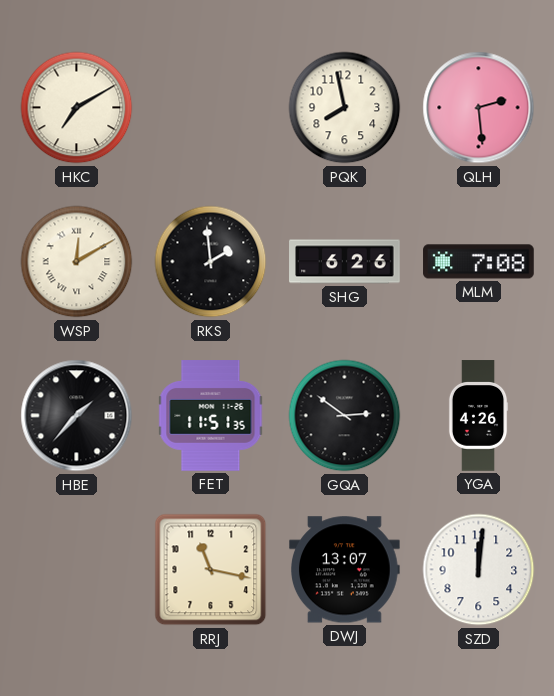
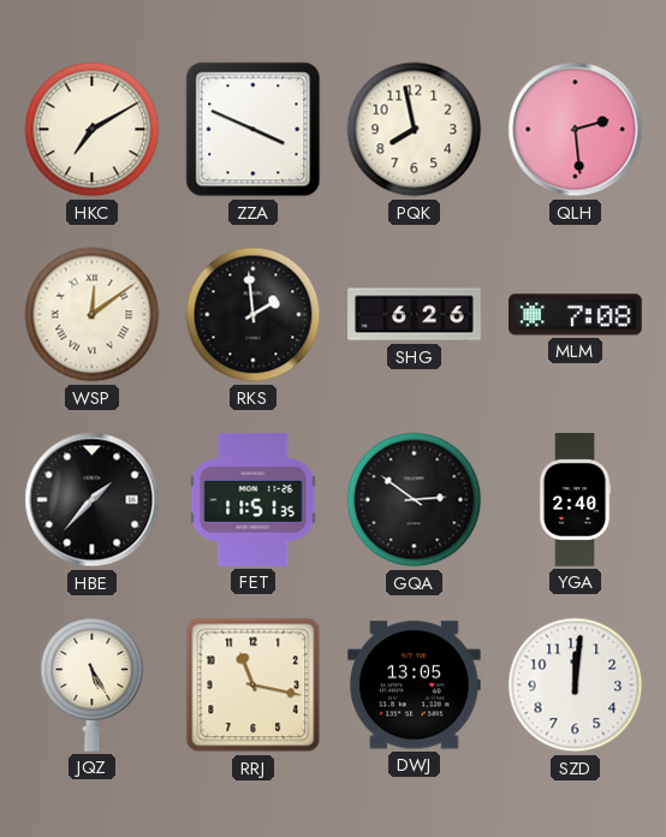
ZZA: none -> 3:49 (254, 130)
WSP: 12:10 -> 12:09 (93, 315)
YGA: 4:26 -> 2:40 (575, 500)
JQZ: none -> 5:25 (93, 684)
DWJ: 13:07 -> 13:05 (415, 685)
